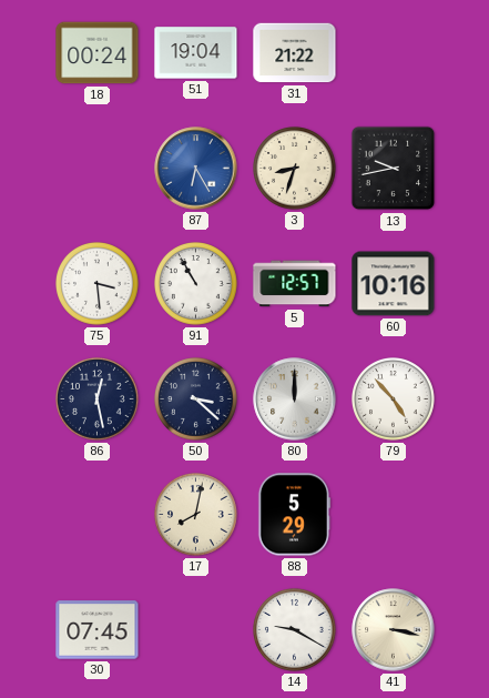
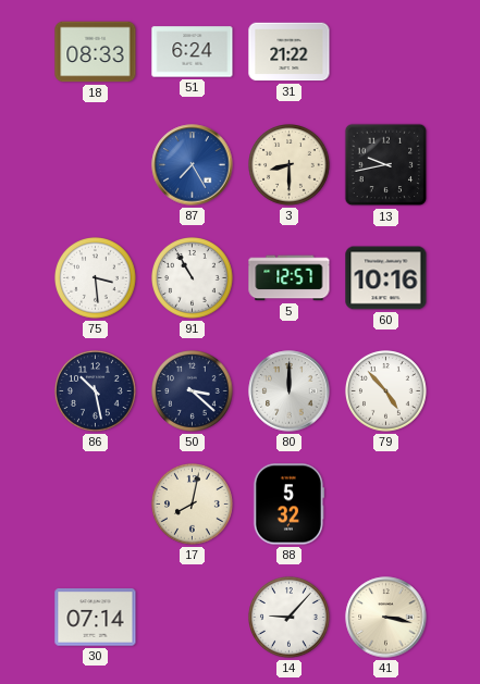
18: 00:24 -> 08:33 (96, 52)
51: 19:04 -> 6:24 (193, 52)
87: 6:25 -> 7:25 (193, 165)
3: 8:33 -> 8:30 (290, 165)
86: 12:28 -> 10:28 (96, 391)
88: 5:29 -> 5:32 (288, 505)
30: 07:45 -> 07:14 (96, 618)
14: 9:20 -> 9:07 (290, 618)
